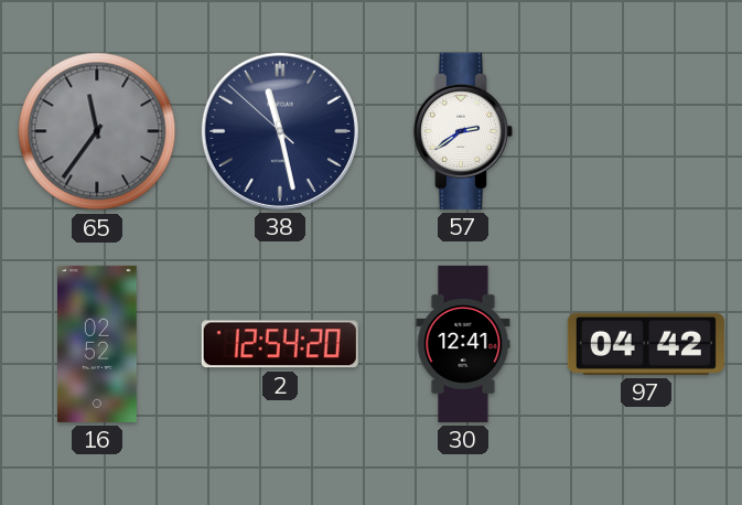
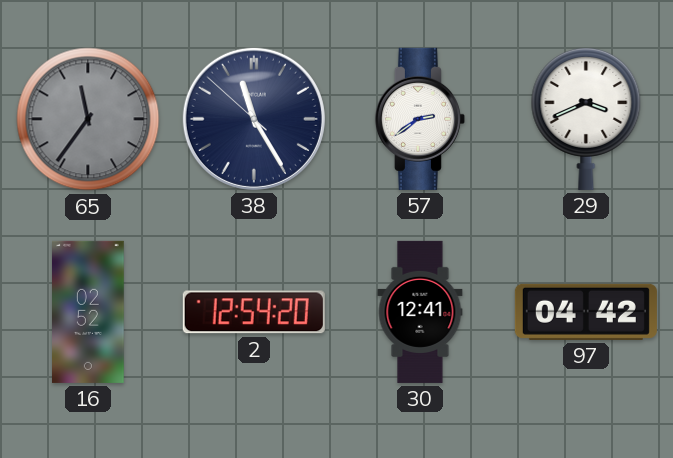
38: 11:27 -> 11:24 (254, 119)
29: none -> 3:41 (586, 118)
